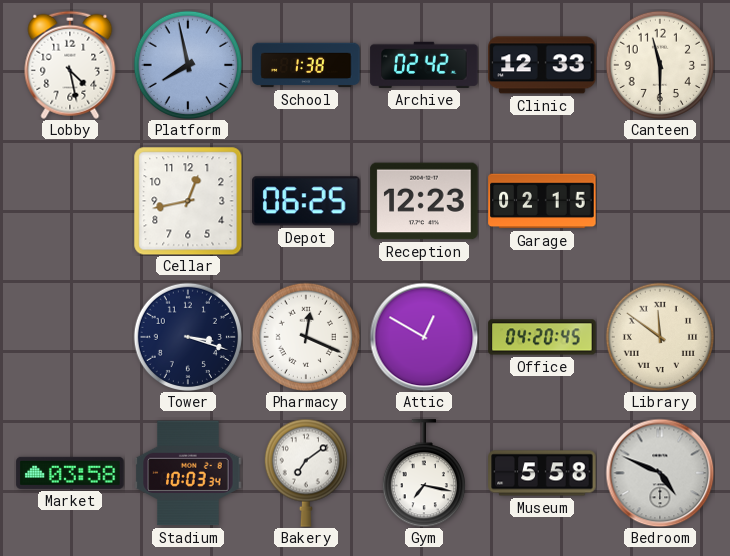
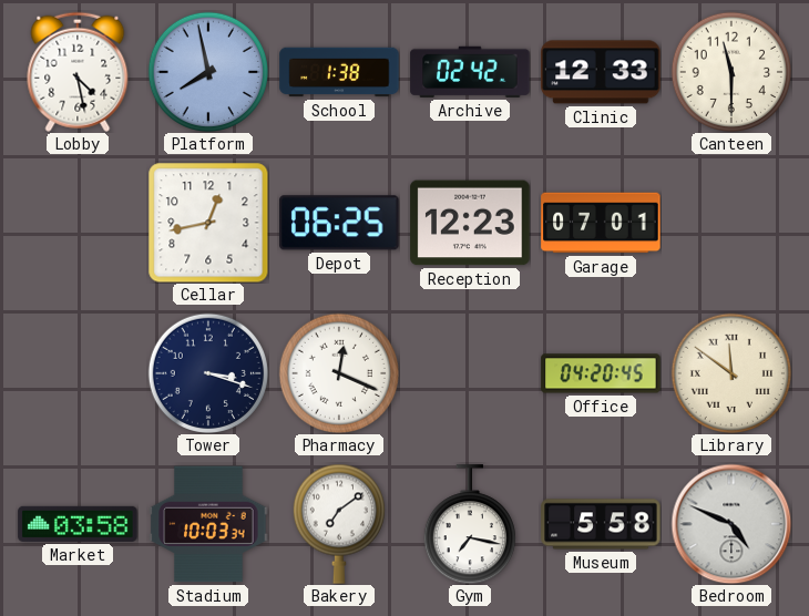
Garage: 02:15 -> 07:01 (601, 223)
Attic: 12:50 -> none (424, 337)
